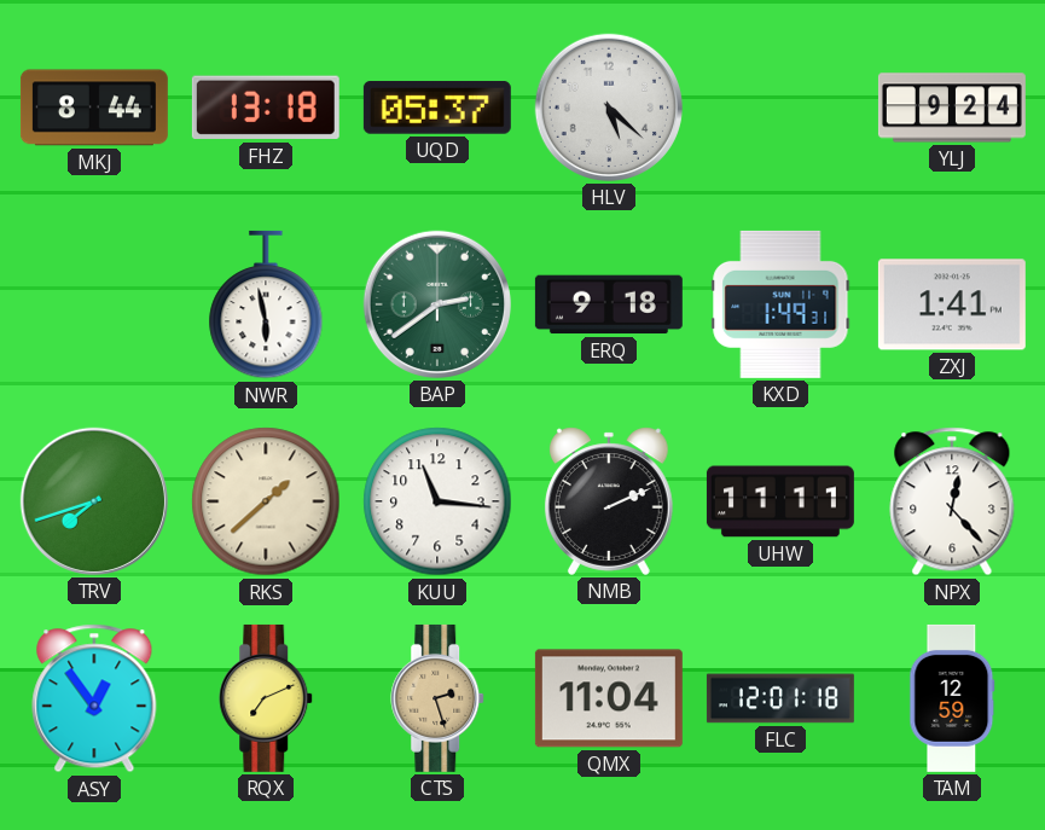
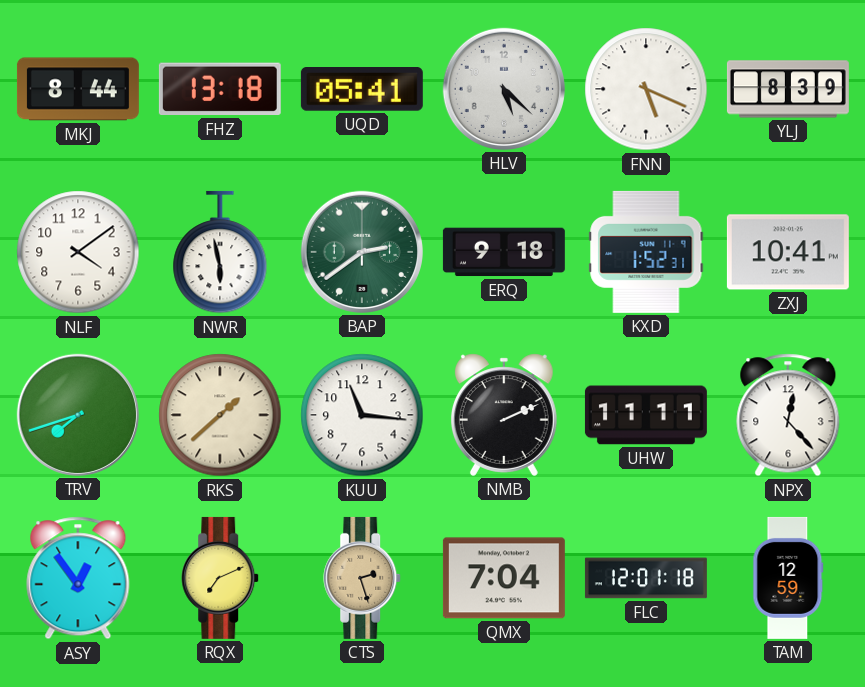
UQD: 05:37 -> 05:41 (362, 90)
FNN: none -> 5:19 (646, 89)
YLJ: 9:24 -> 8:39 (788, 89)
NLF: none -> 4:09 (78, 252)
KXD: 1:49 -> 1:52 (646, 252)
ZXJ: 1:41 -> 10:41 (788, 252)
QMX: 11:04 -> 7:04 (504, 578)
